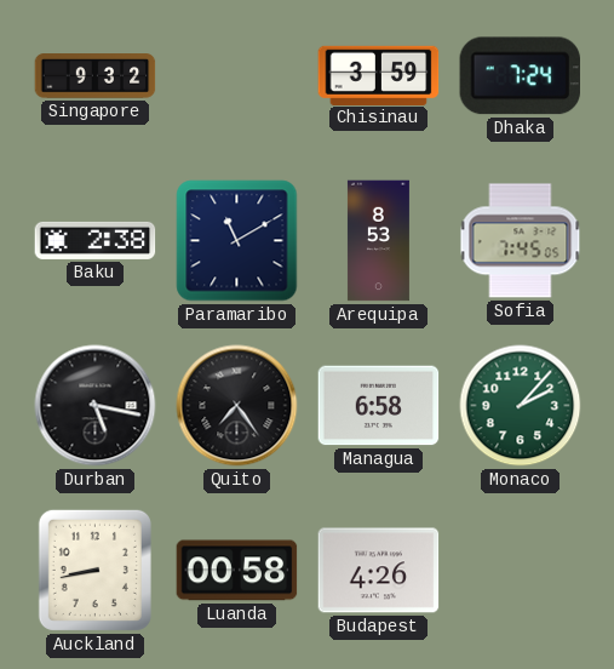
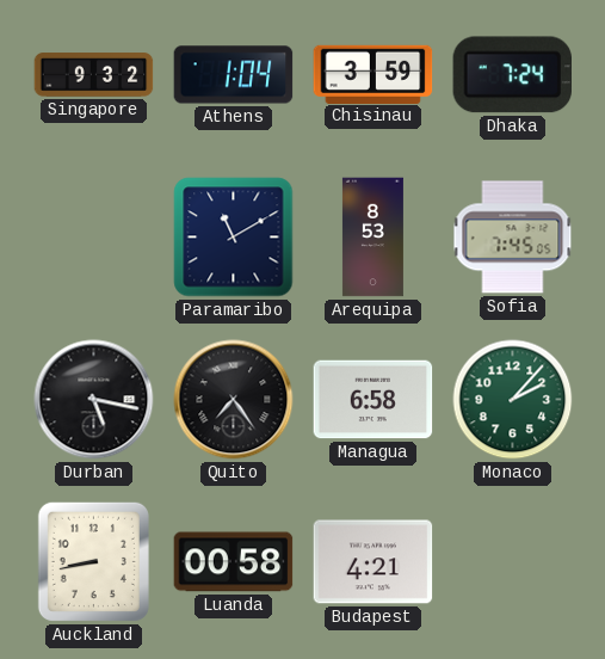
Athens: none -> 1:04 (234, 75)
Baku: 2:38 -> none (96, 240)
Budapest: 4:26 -> 4:21 (374, 562)
